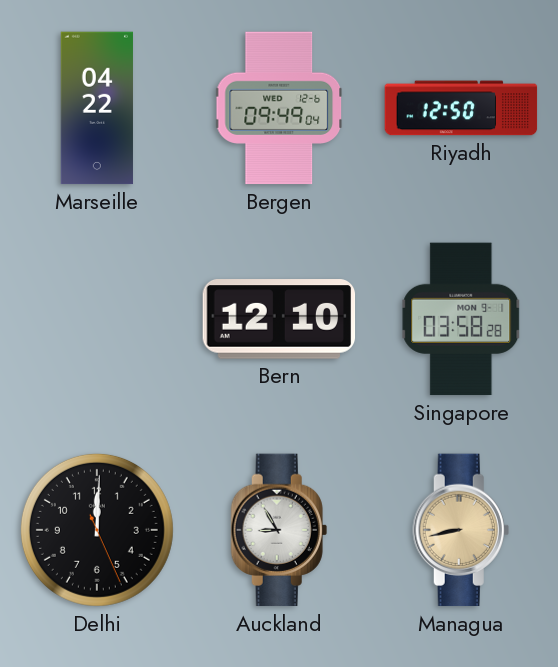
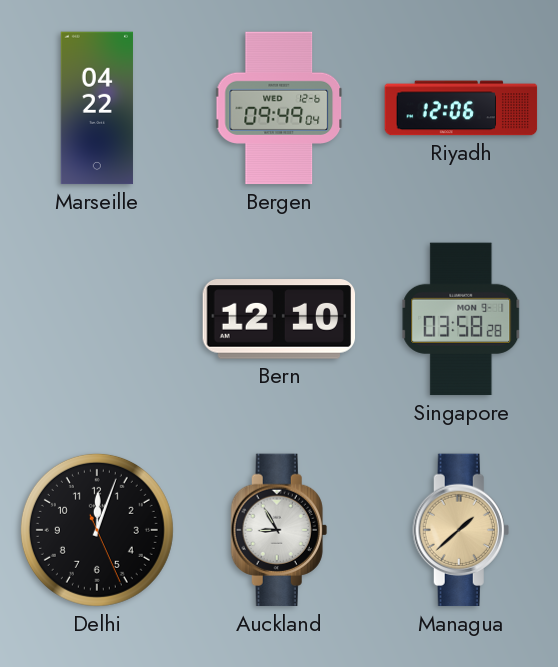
Riyadh: 12:50 -> 12:06 (461, 108)
Delhi: 12:00 -> 12:03 (97, 530)
Managua: 8:43 -> 1:38 (461, 530)
